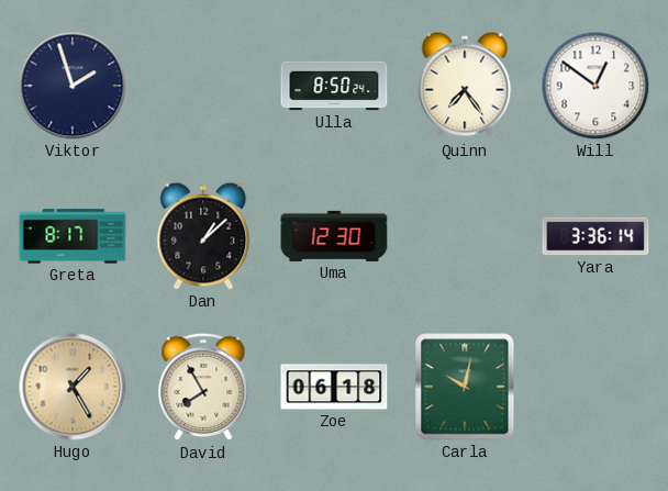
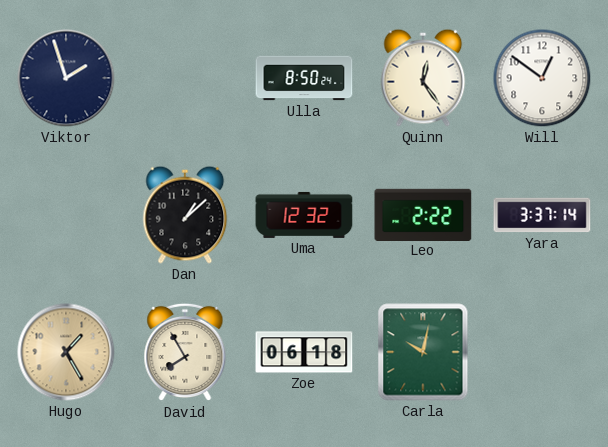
Quinn: 7:24 -> 12:24 (423, 78)
Greta: 8:17 -> none (73, 236)
Uma: 12:30 -> 12:32 (304, 215)
Leo: none -> 2:22 (423, 214)
Yara: 3:36 -> 3:37 (542, 215)
